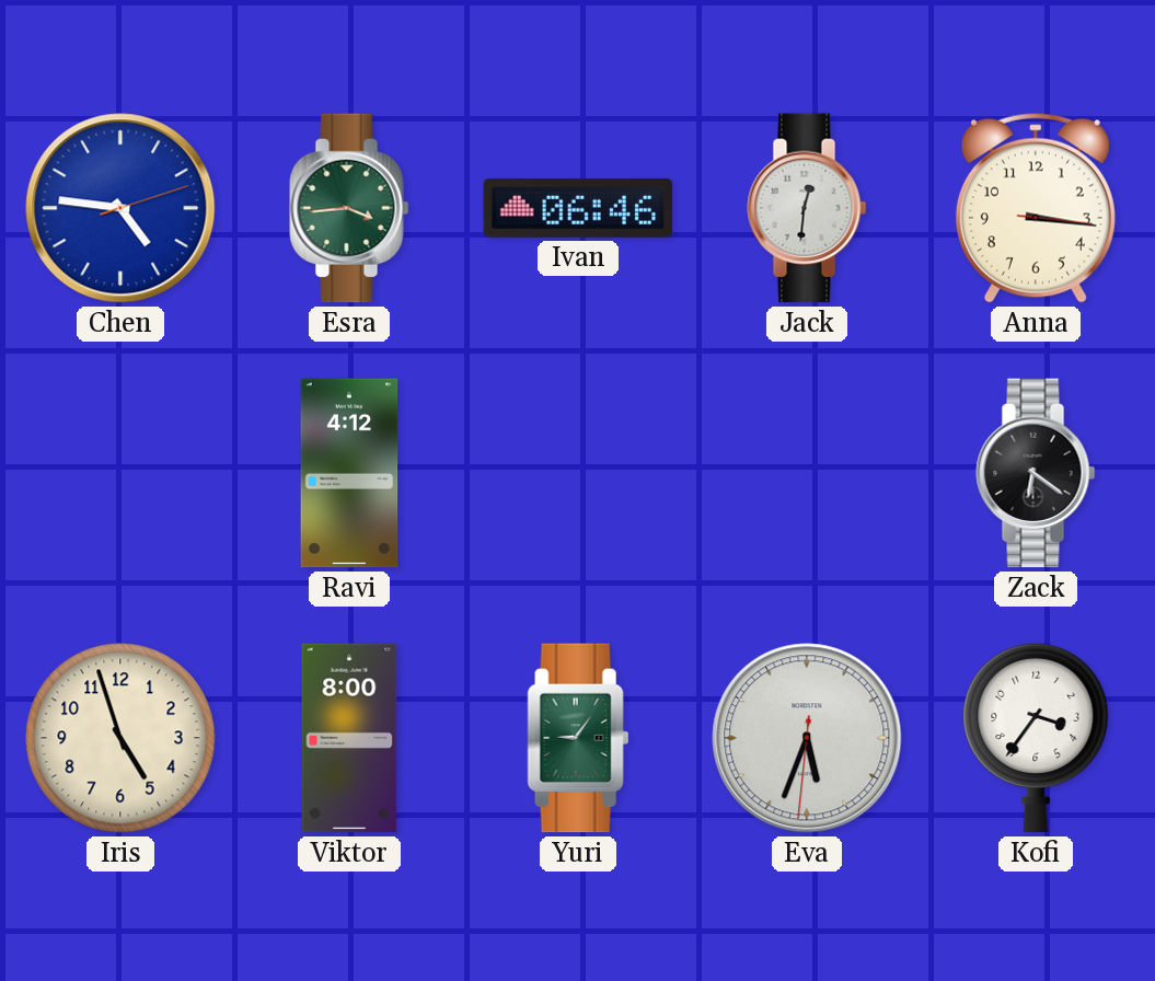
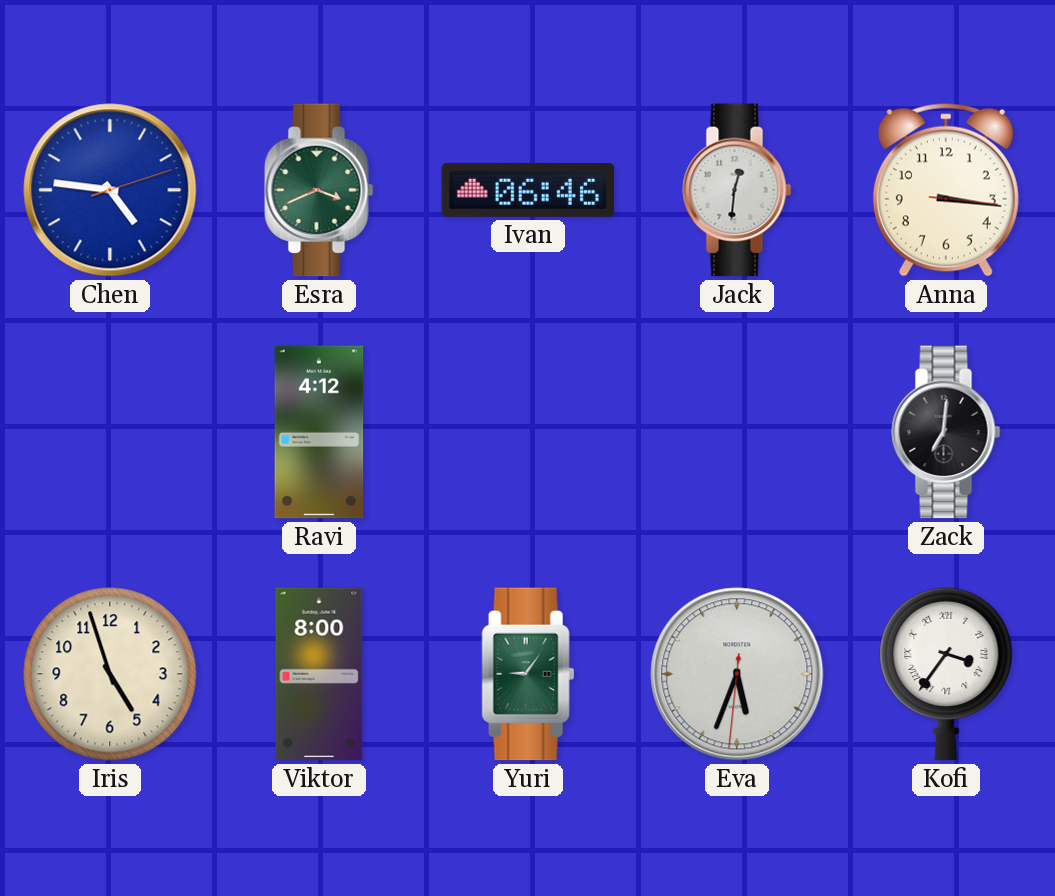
Esra: 3:44 -> 3:41 (319, 190)
Zack: 6:21 -> 7:01 (946, 432)
Kofi numerals: Arabic -> Roman (946, 674)
